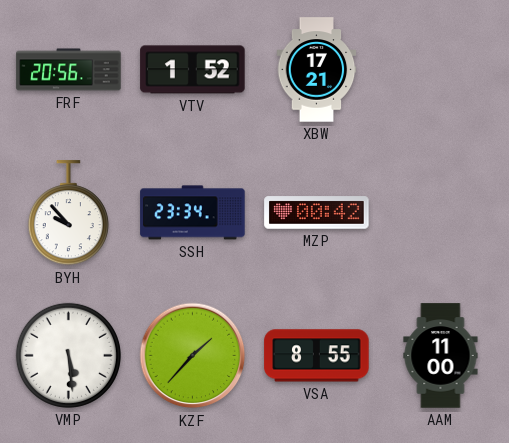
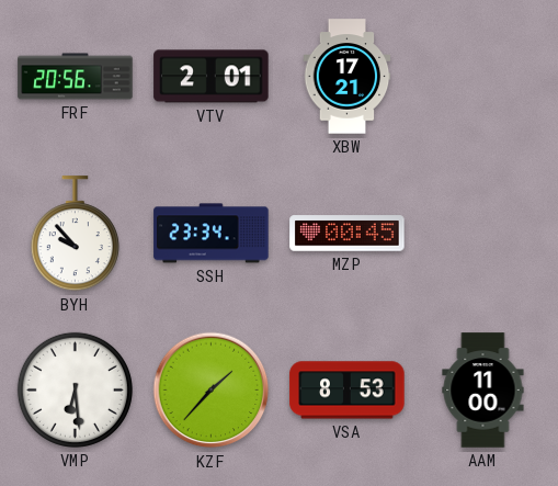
VTV: 1:52 -> 2:01 (212, 77)
MZP: 00:42 -> 00:45 (348, 234)
VMP: 5:29 -> 6:29 (75, 389)
VSA: 8:55 -> 8:53 (348, 391)
